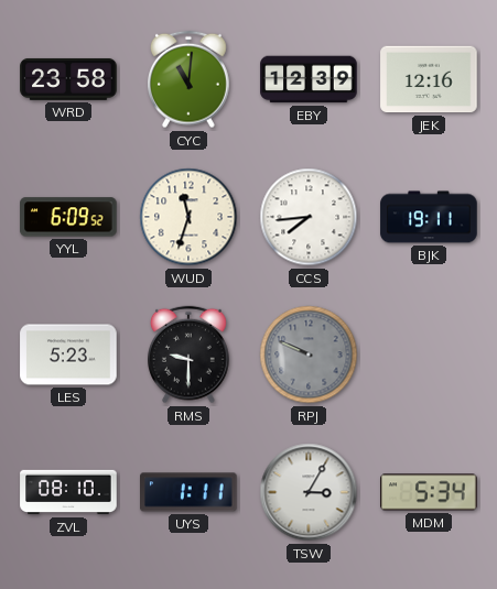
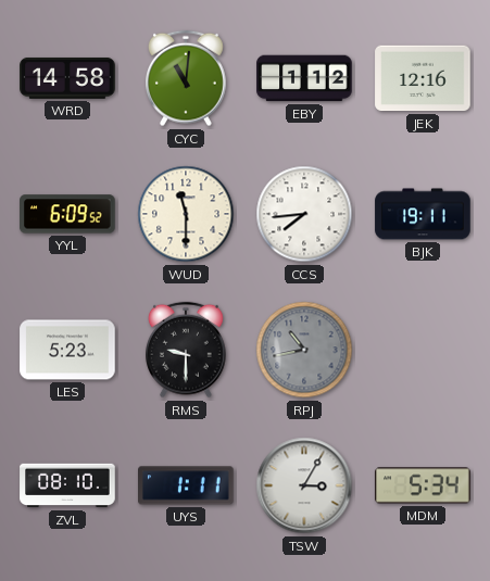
WRD: 23:58 -> 14:58 (67, 78)
EBY: 12:39 -> 1:12 (304, 78)
WUD: 11:33 -> 11:30 (186, 214)
RPJ: 9:49 -> 10:43 (304, 350)
